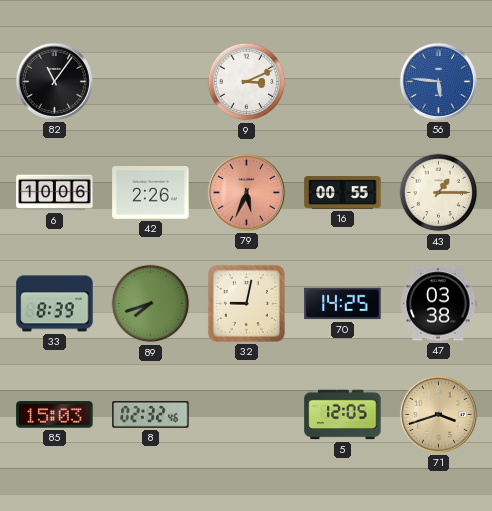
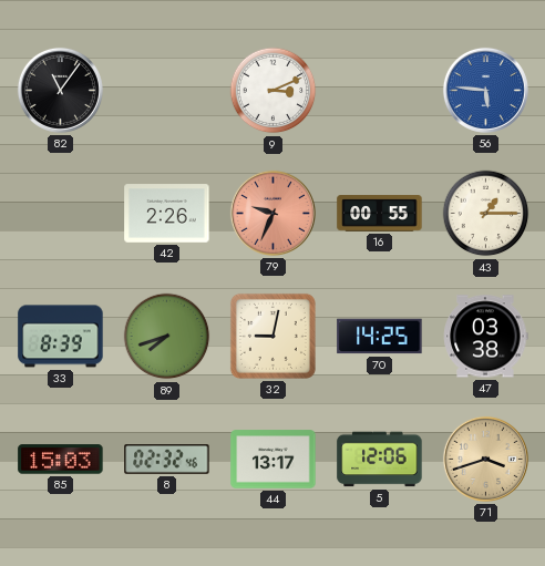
6: 10:06 -> none (55, 193)
79: 5:34 -> 9:34 (272, 213)
44: none -> 13:17 (274, 460)
5: 12:05 -> 12:06 (380, 460)
